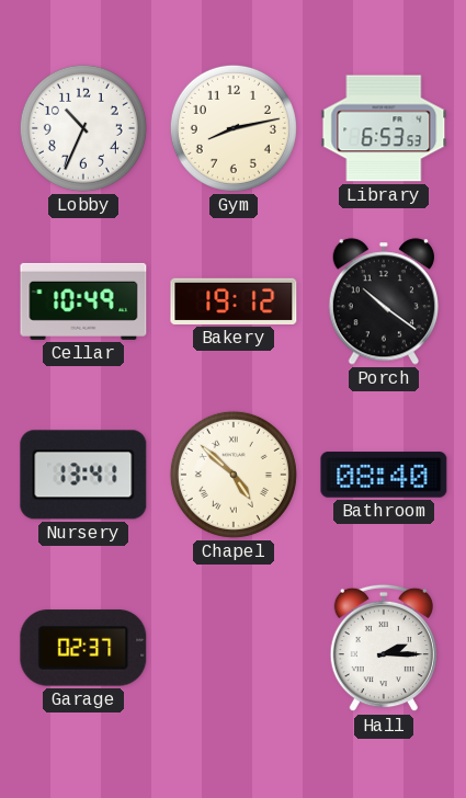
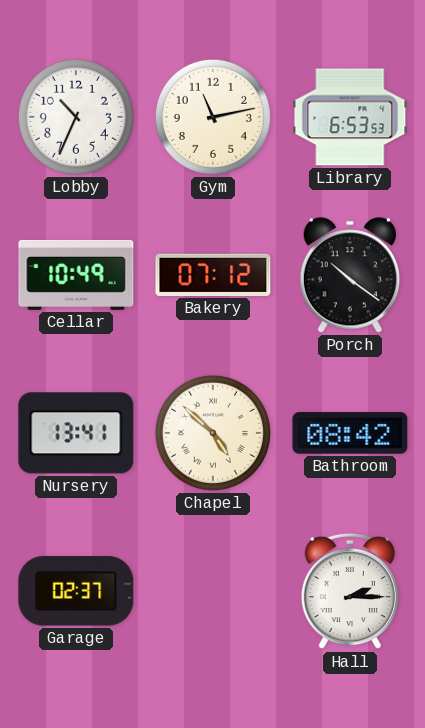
Gym: 8:13 -> 11:13 (213, 117)
Bakery: 19:12 -> 07:12 (213, 275)
Bathroom: 08:40 -> 08:42 (350, 433)
